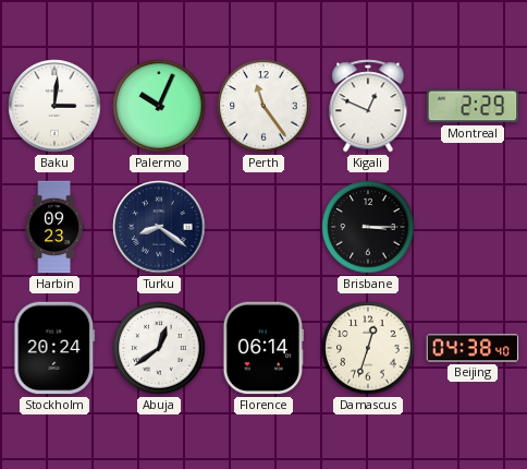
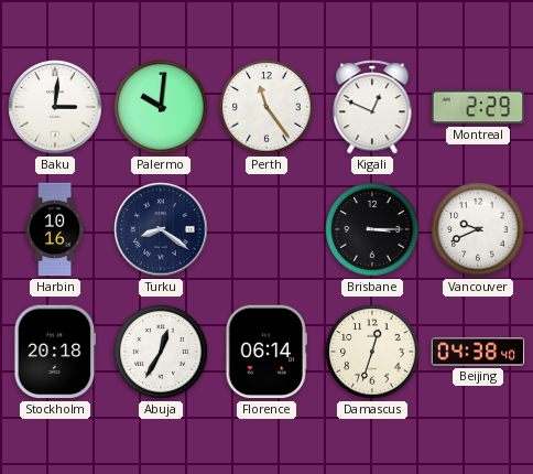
Palermo: 10:04 -> 10:01 (161, 107)
Harbin: 09:23 -> 10:16 (55, 229)
Vancouver: none -> 9:41 (478, 229)
Stockholm: 20:24 -> 20:18 (55, 352)
Abuja: 12:39 -> 12:35 (161, 352)
